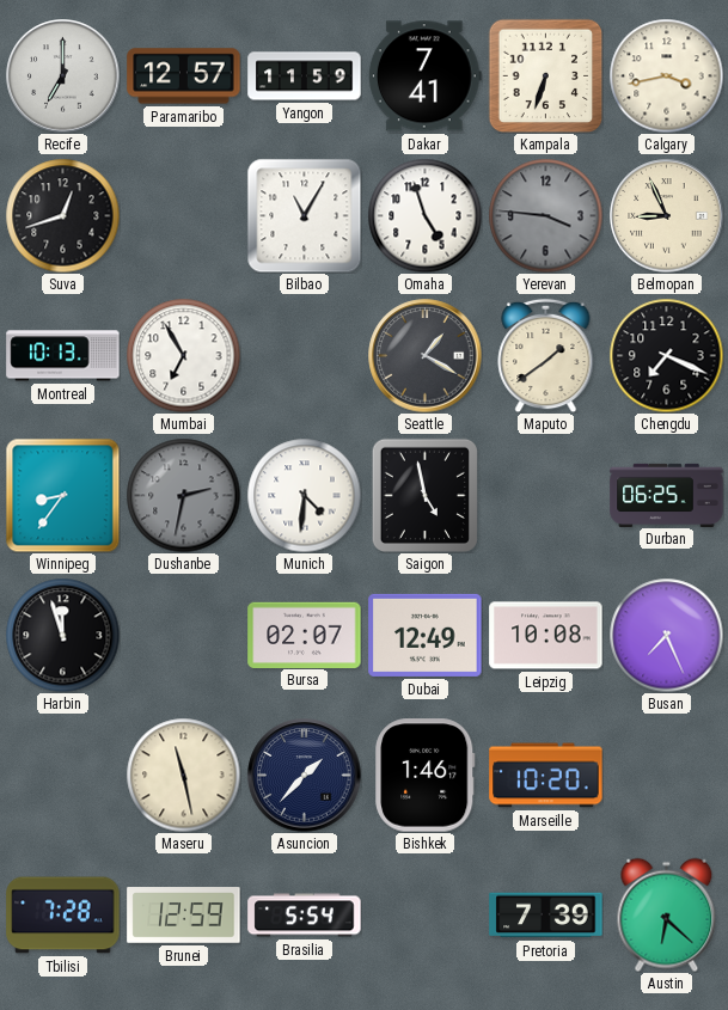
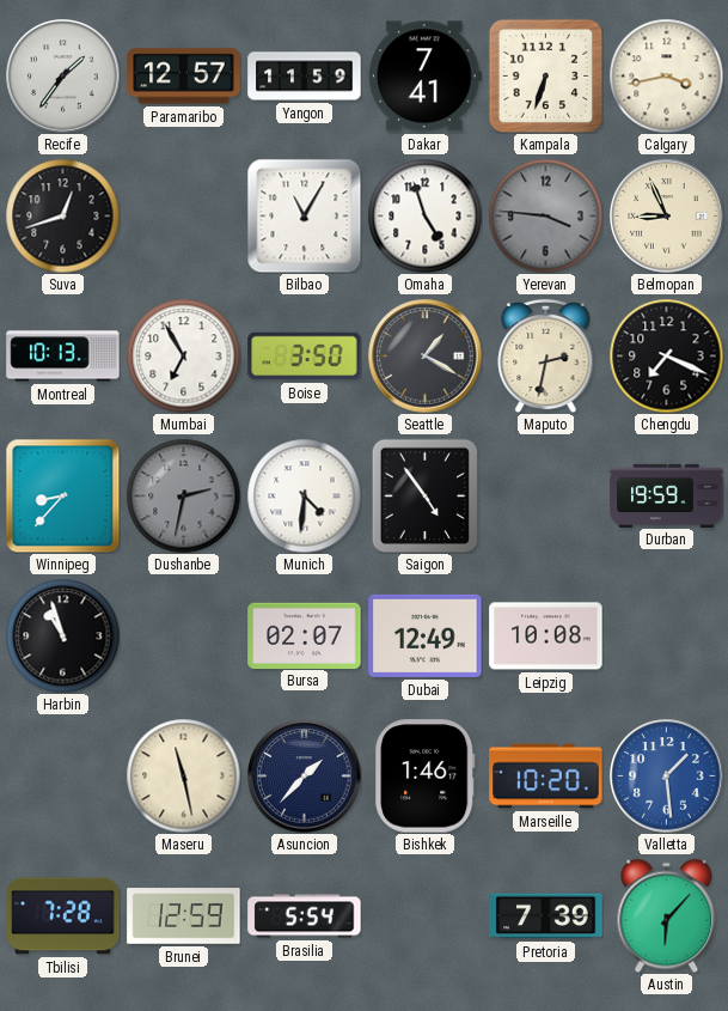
Recife: 7:00 -> 1:36 (63, 77)
Boise: none -> 3:50 (305, 357)
Maputo: 1:39 -> 2:32 (546, 355)
Winnipeg: 8:36 -> 8:37 (62, 495)
Saigon: 4:58 -> 4:54 (424, 495)
Durban: 06:25 -> 19:59 (667, 495)
Harbin: 11:57 -> 10:57 (62, 635)
Busan: 7:26 -> none (666, 635)
Valletta: none -> 1:29 (667, 776)
Austin: 6:22 -> 6:07 (667, 915)
